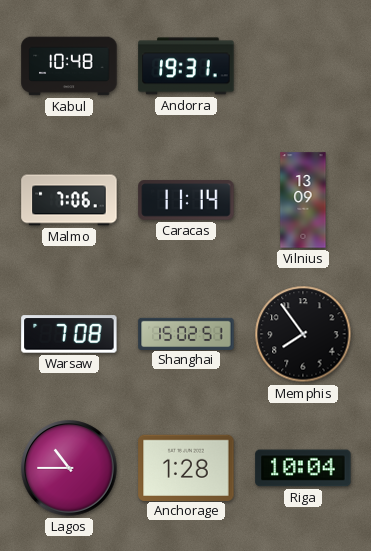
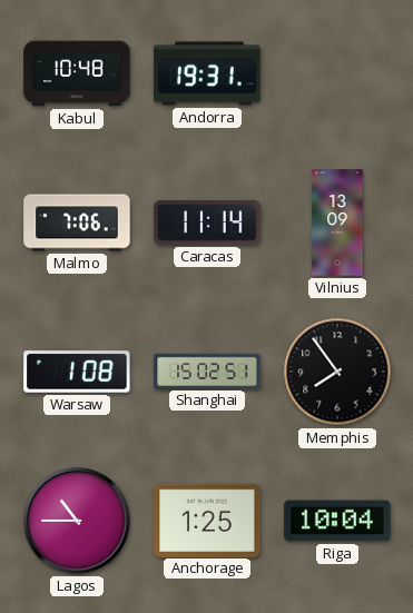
Warsaw: 7:08 -> 1:08 (77, 372)
Anchorage: 1:28 -> 1:25 (207, 520)
